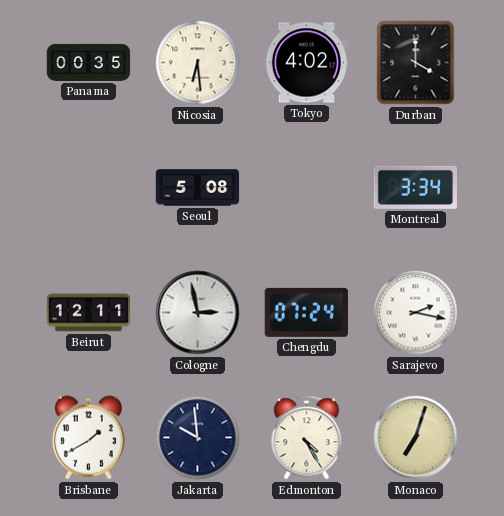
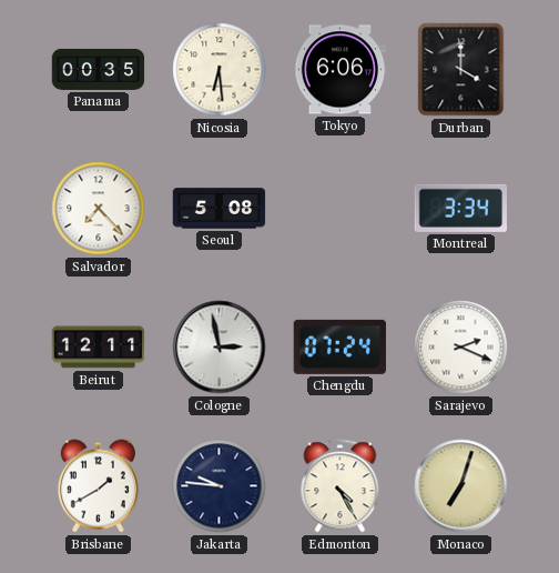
Tokyo: 4:02 -> 6:06 (341, 70)
Salvador: none -> 7:23 (99, 209)
Sarajevo: 2:17 -> 2:19 (461, 348)
Jakarta: 9:59 -> 9:46 (220, 486)
